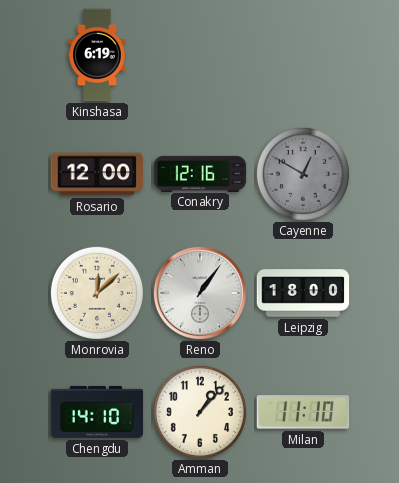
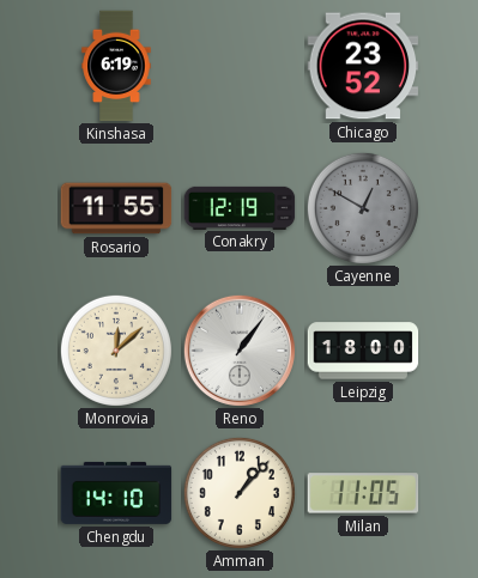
Chicago: none -> 23:52 (363, 66)
Rosario: 12:00 -> 11:55 (116, 208)
Conakry: 12:16 -> 12:19 (240, 207)
Milan: 11:10 -> 11:05 (363, 493)
